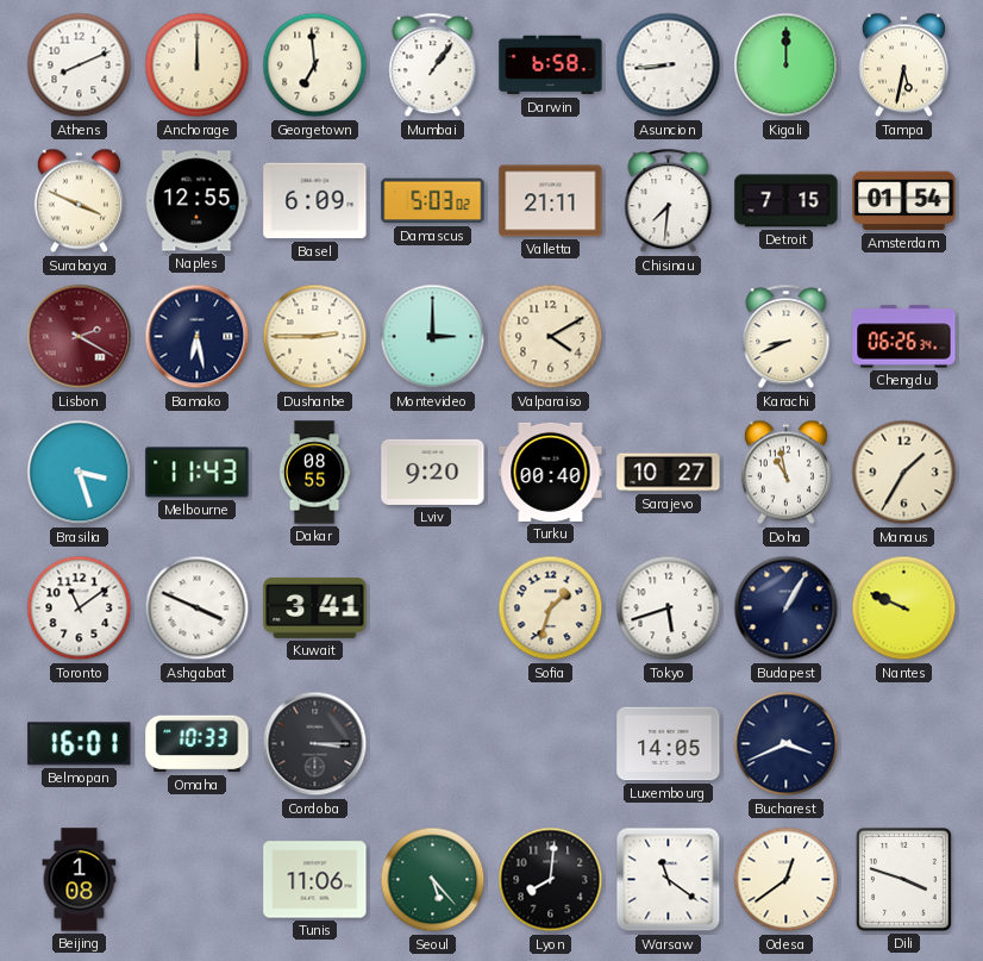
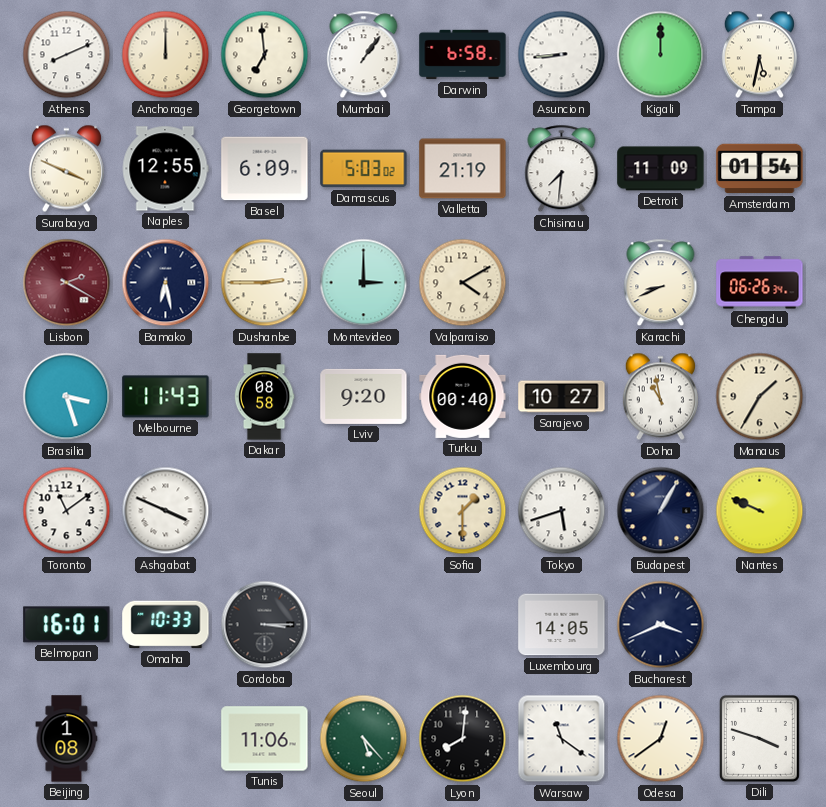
Valletta: 21:11 -> 21:19 (463, 169)
Detroit: 7:15 -> 11:09 (661, 169)
Dakar: 08:55 -> 08:58 (264, 397)
Kuwait: 3:41 -> none (315, 607)
Sofia: 1:33 -> 1:30 (463, 511)
